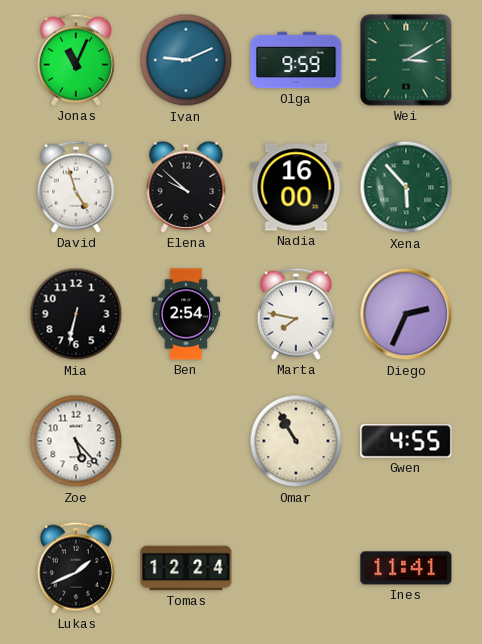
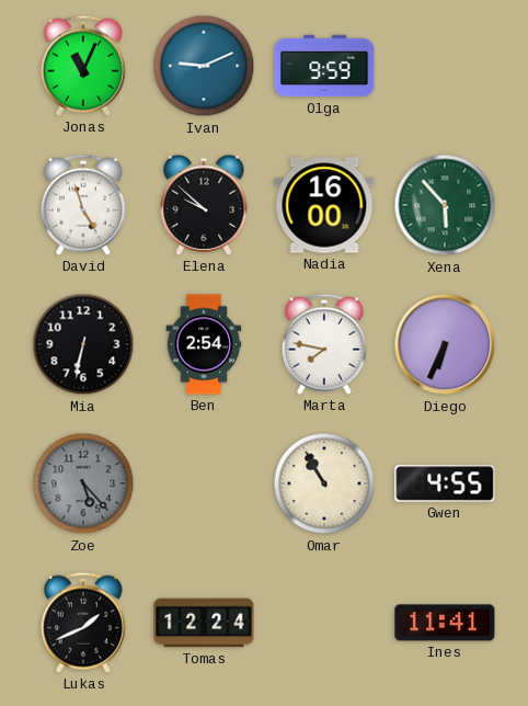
Wei: 3:10 -> none (406, 60)
Diego: 2:34 -> 6:34 (445, 344)
Zoe dial: white -> grey (83, 483)
